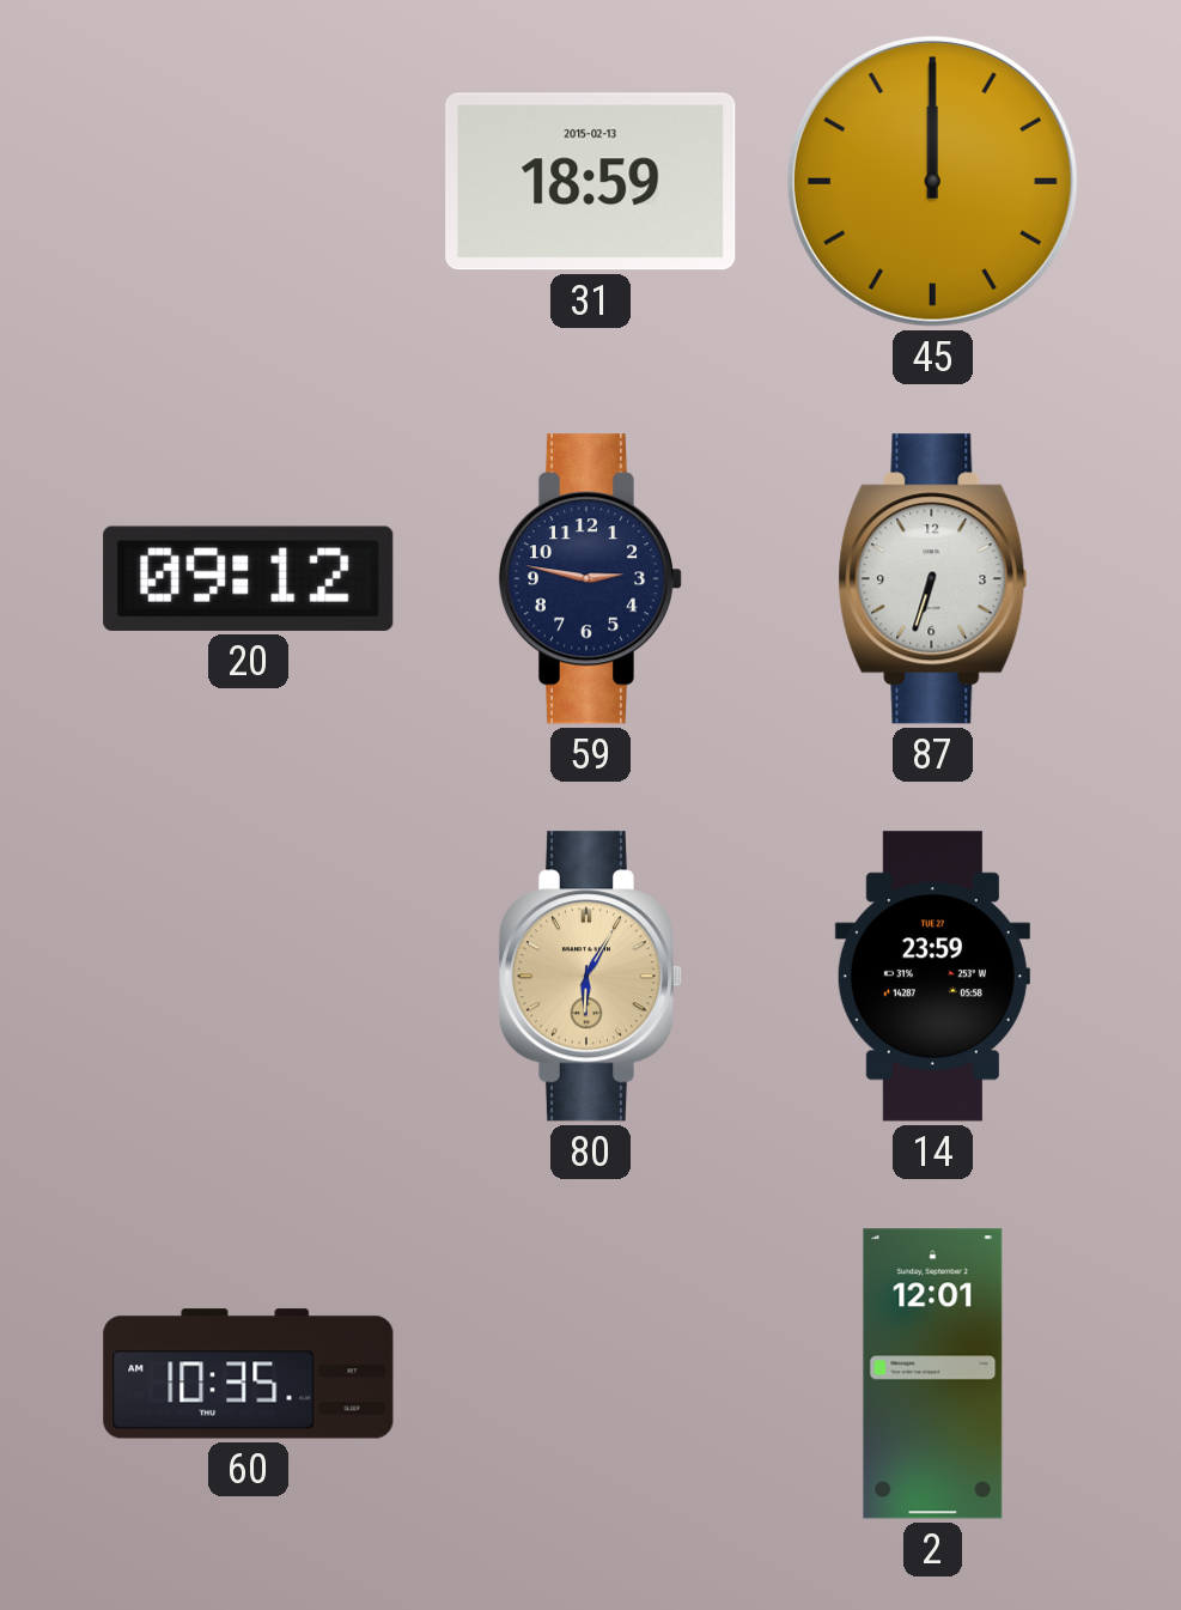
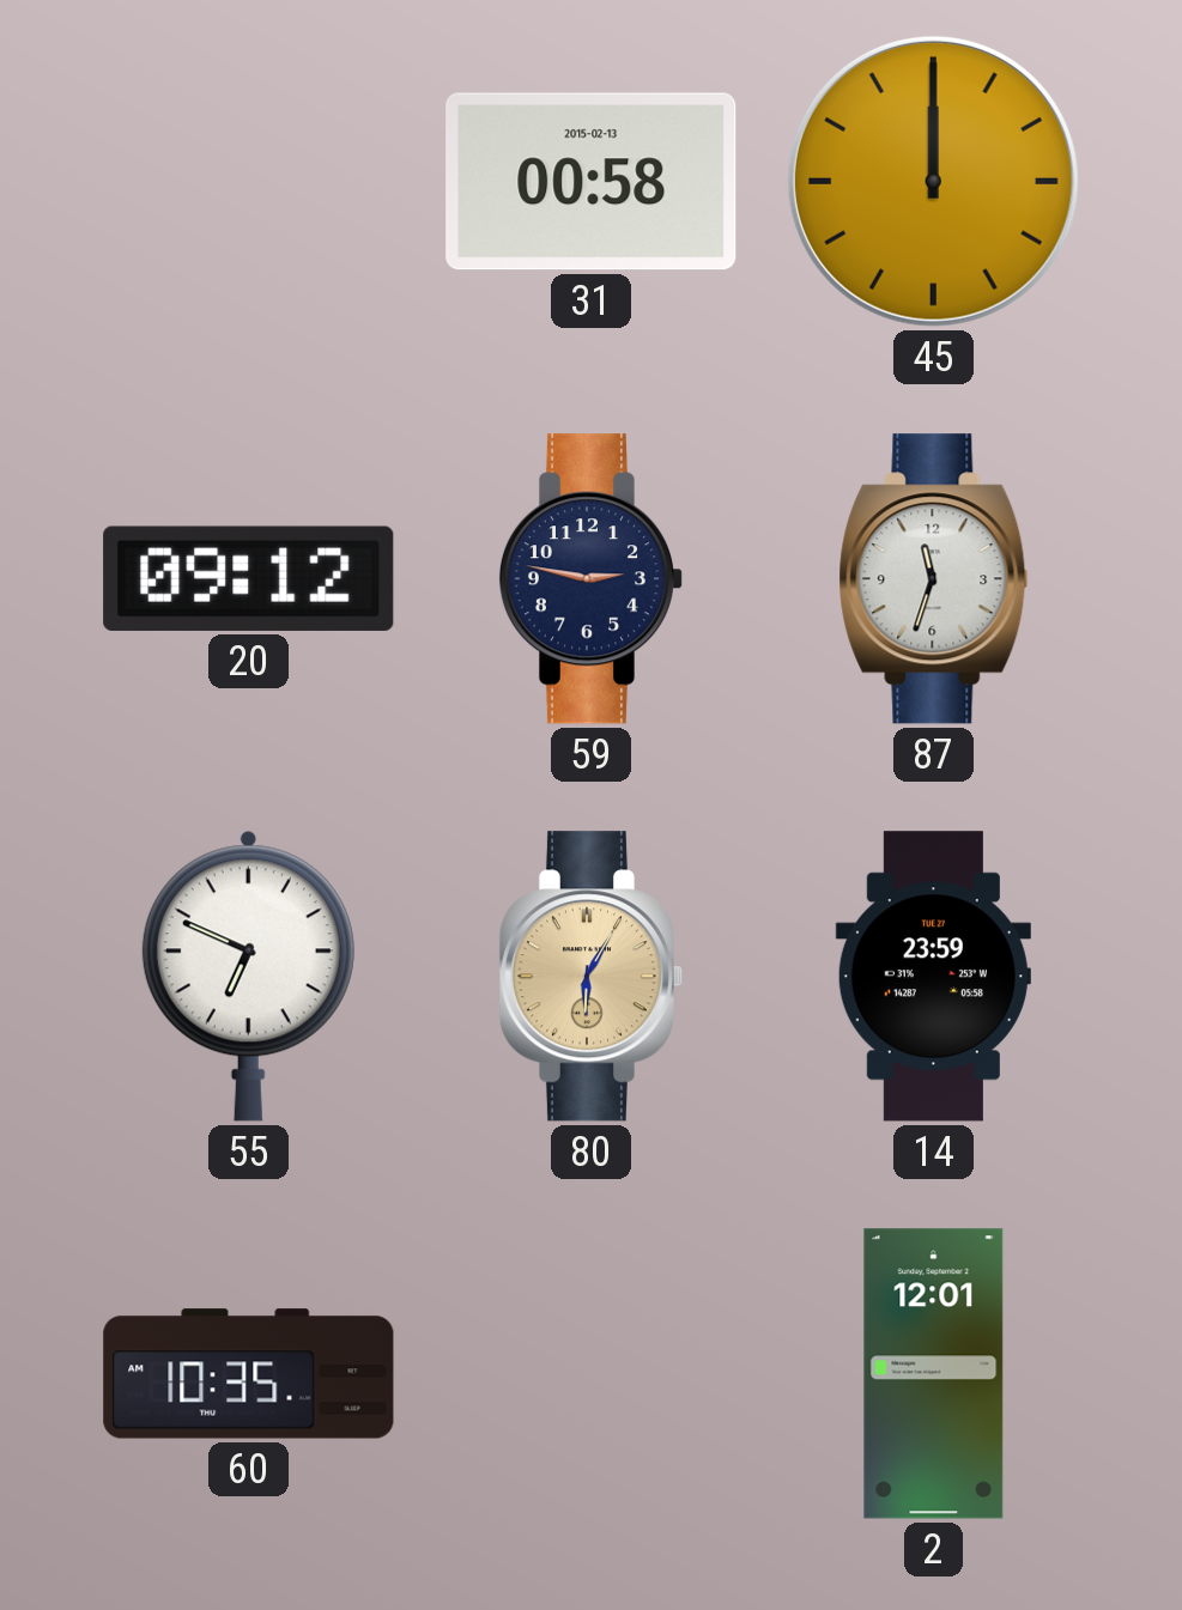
31: 18:59 -> 00:58 (592, 182)
87: 6:33 -> 11:33 (934, 579)
55: none -> 6:49 (248, 976)
